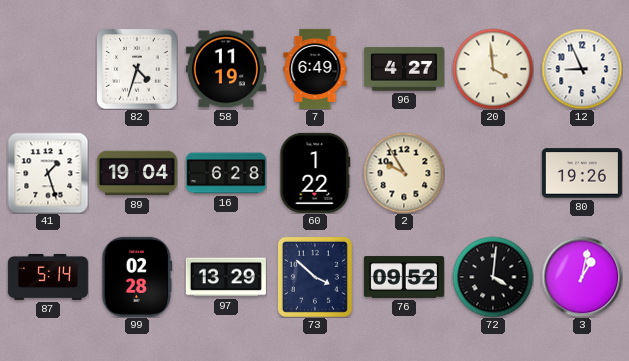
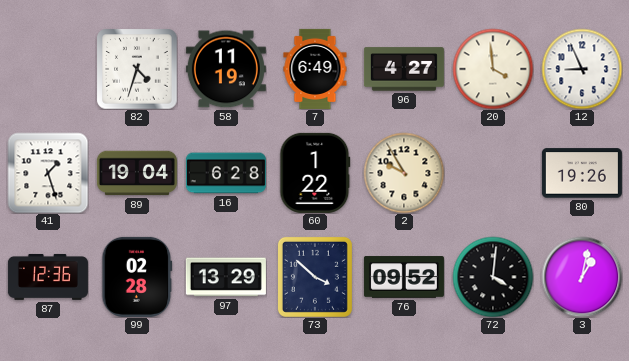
87: 5:14 -> 12:36 (48, 277)
